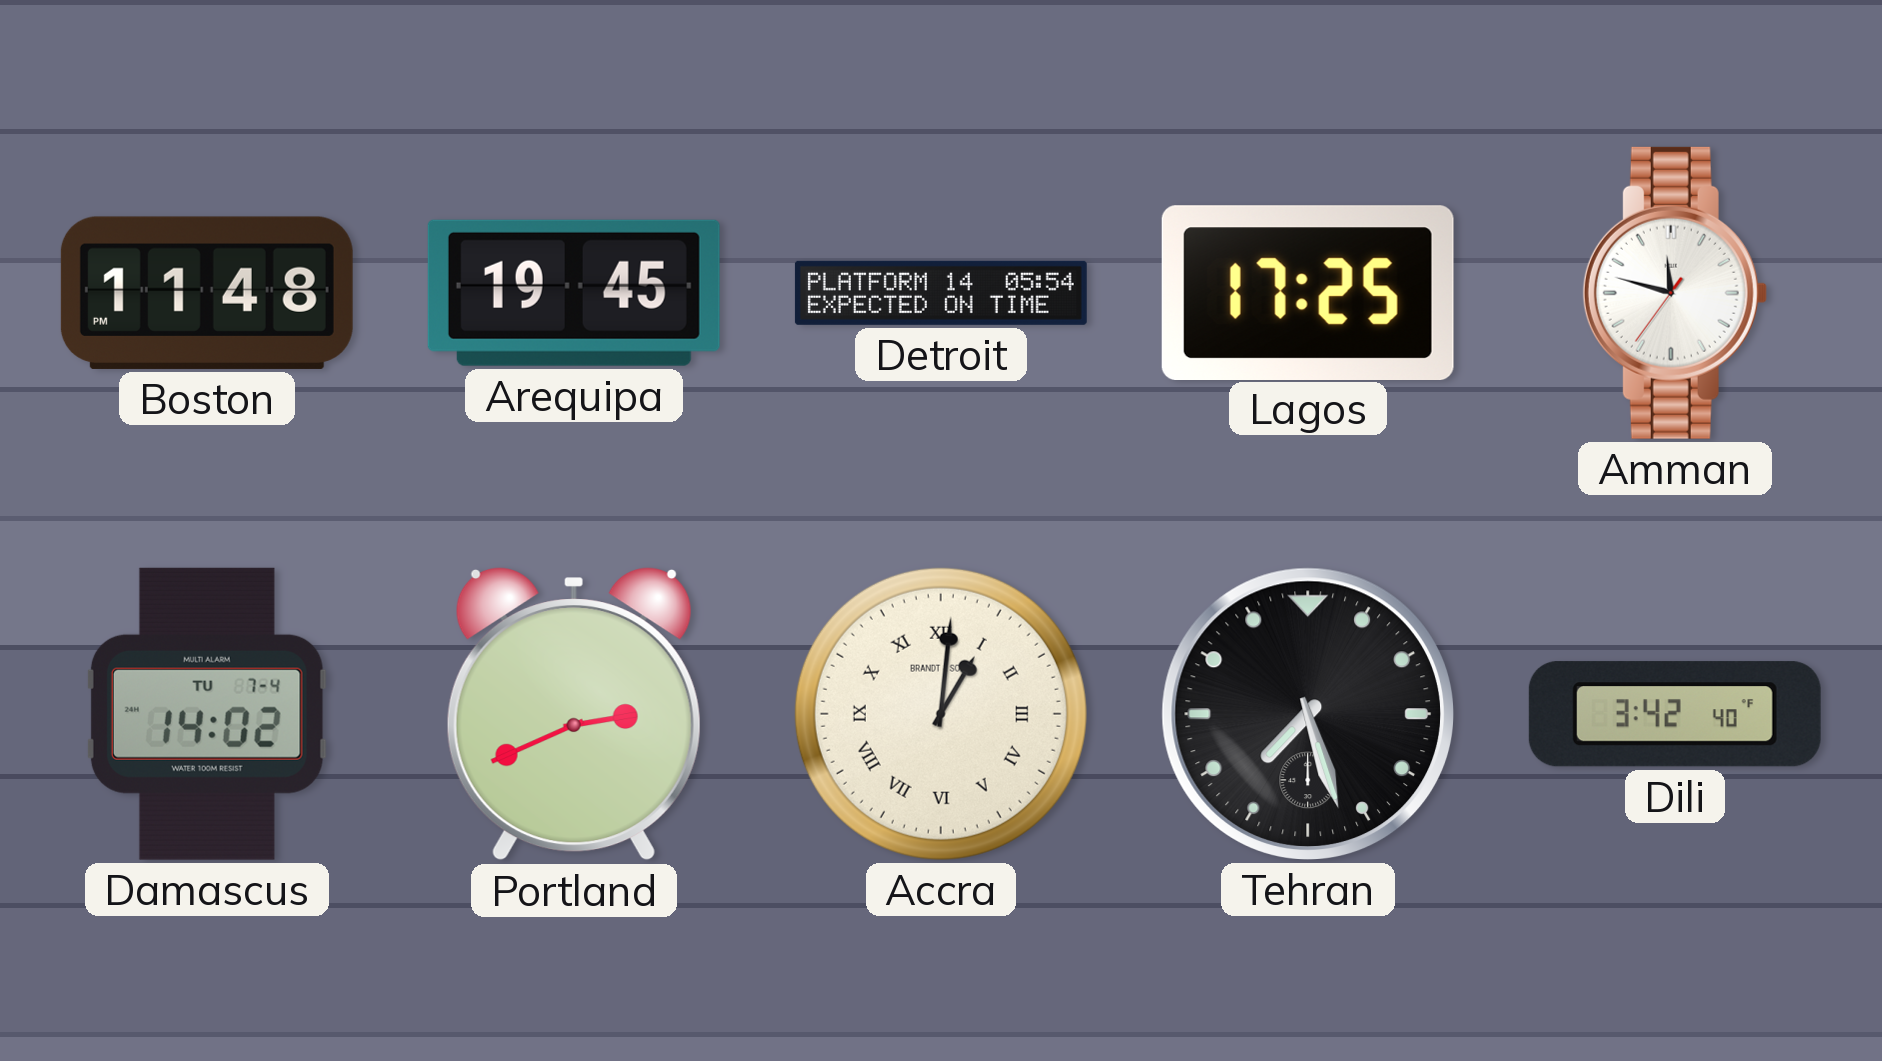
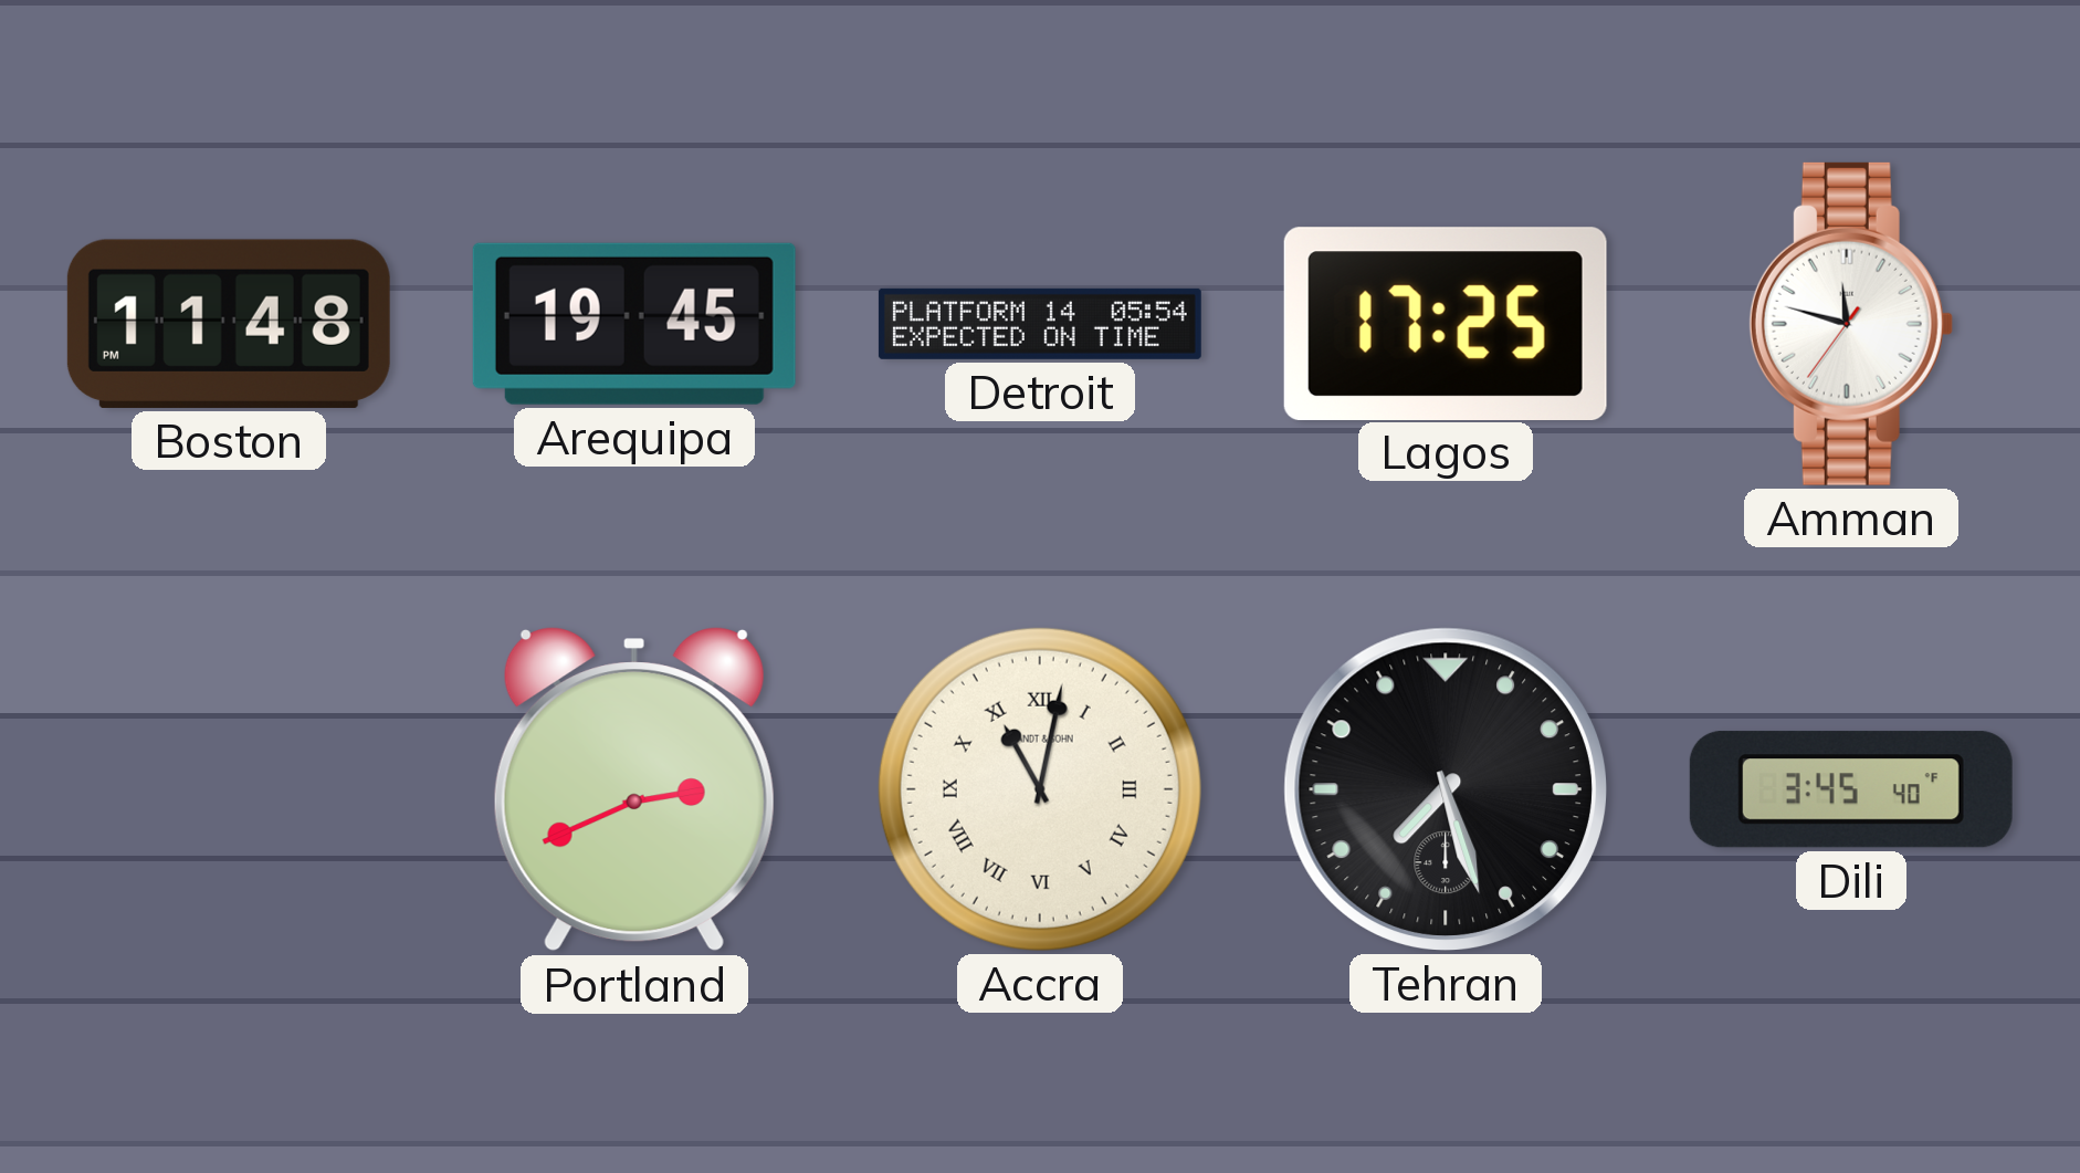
Damascus: 14:02 -> none (207, 714)
Accra: 1:01 -> 11:02 (1040, 789)
Dili: 3:42 -> 3:45 (1851, 789)
